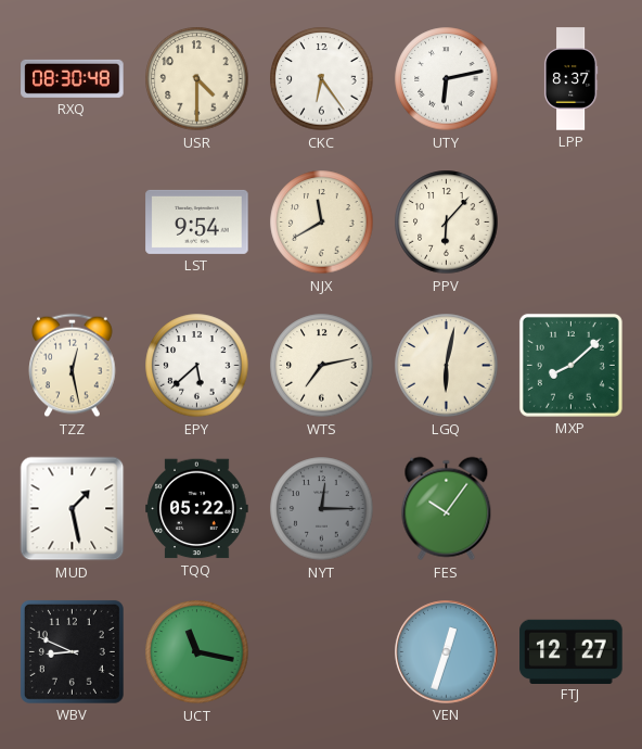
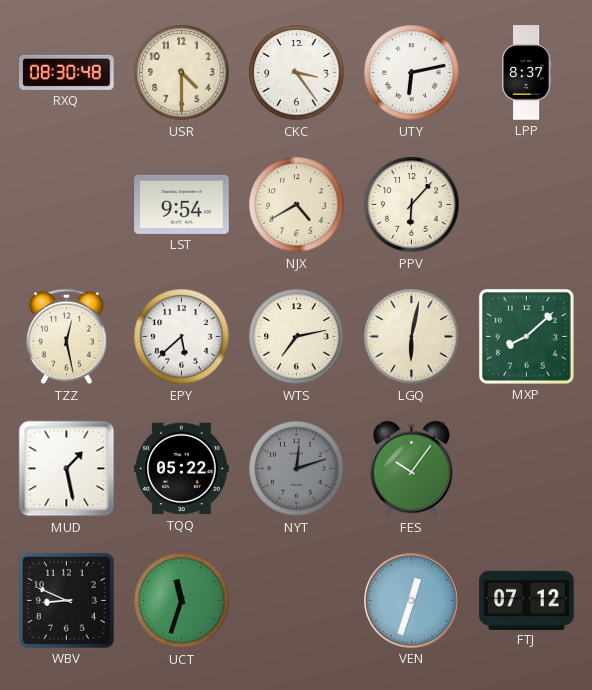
CKC: 6:24 -> 3:24 (297, 73)
NJX: 11:40 -> 4:40 (297, 205)
NYT: 12:15 -> 12:12 (297, 469)
UCT: 11:17 -> 11:33 (182, 601)
FTJ: 12:27 -> 07:12 (527, 600)
